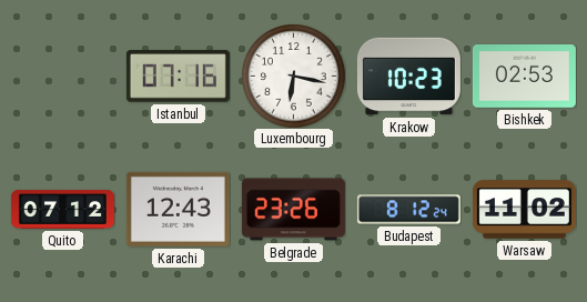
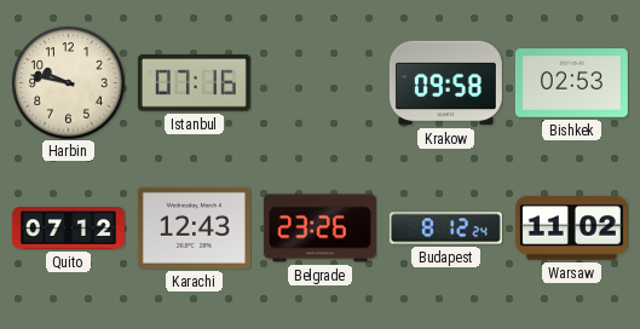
Harbin: none -> 9:47 (68, 82)
Luxembourg: 6:17 -> none (293, 75)
Krakow: 10:23 -> 09:58 (445, 83)
